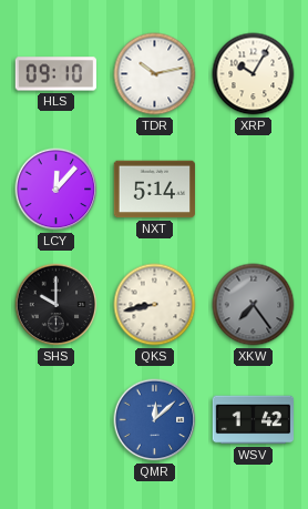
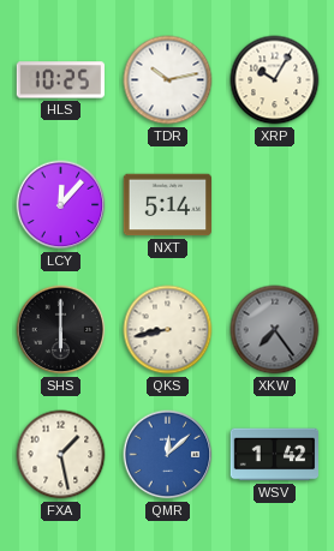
HLS: 09:10 -> 10:25 (60, 80)
SHS: 10:00 -> 6:00 (61, 330)
FXA: none -> 1:28 (61, 455)
